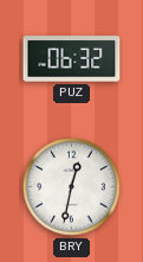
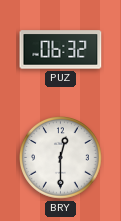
BRY: 12:32 -> 12:30 (61, 158)
